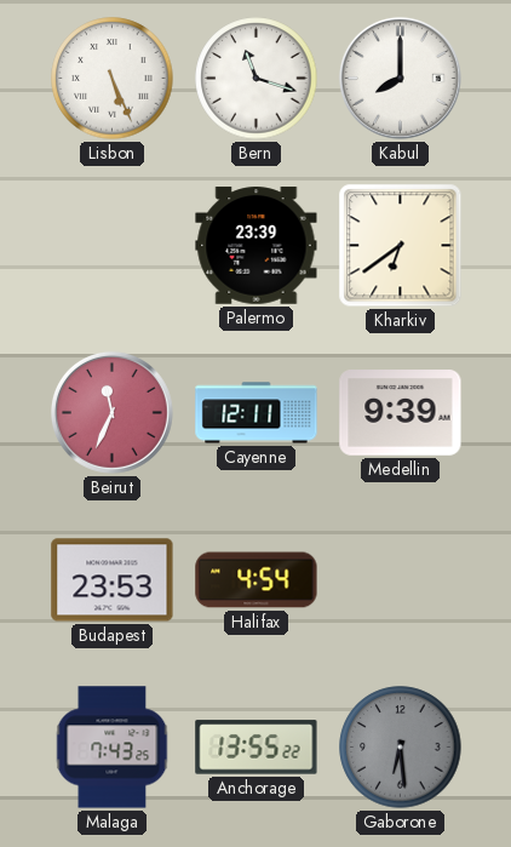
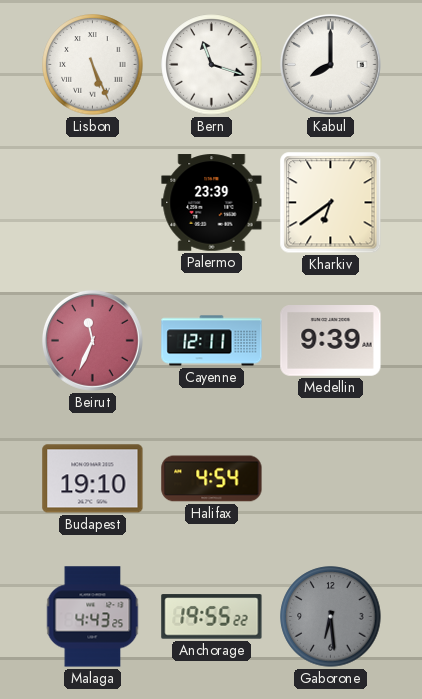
Budapest: 23:53 -> 19:10 (93, 479)
Malaga: 7:43 -> 4:43 (93, 617)
Anchorage: 13:55 -> 19:55 (212, 617)
